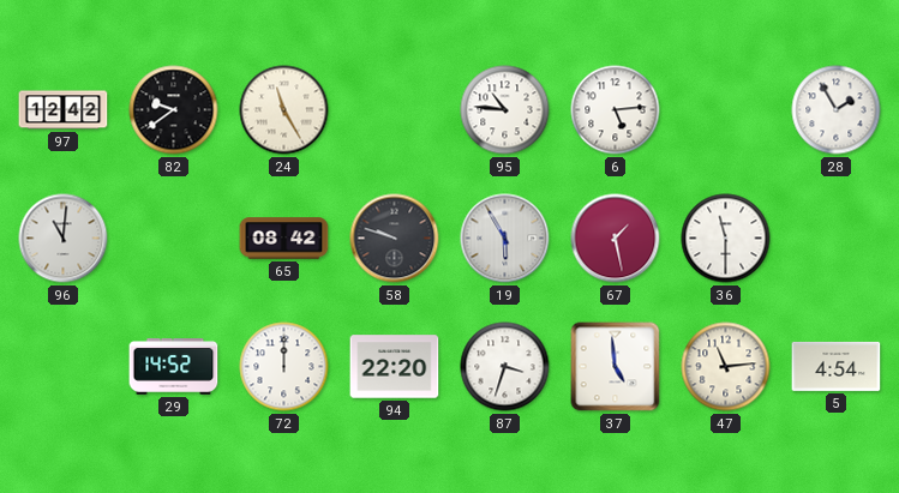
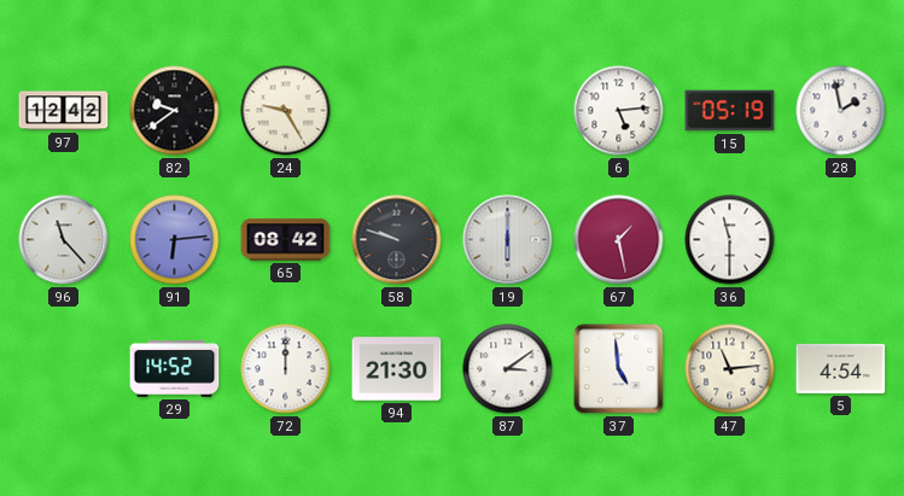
24: 11:25 -> 9:25 (286, 111)
95: 10:46 -> none (505, 110)
15: none -> 05:19 (730, 111)
28: 1:55 -> 1:58 (841, 111)
96: 11:01 -> 11:23 (64, 240)
91: none -> 6:14 (175, 240)
19: 5:55 -> 6:00 (508, 240)
94: 22:20 -> 21:30 (397, 369)
87: 3:33 -> 3:09 (508, 369)
